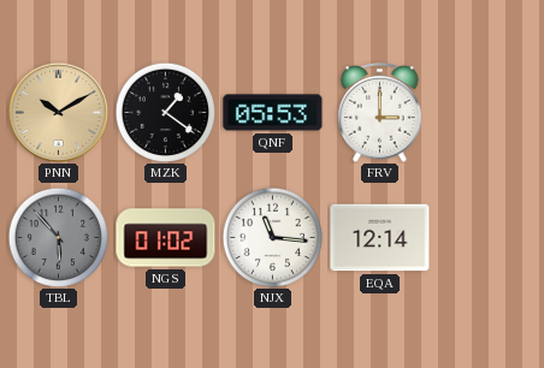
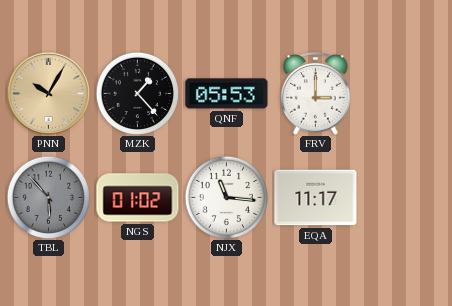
PNN: 10:10 -> 10:05 (48, 93)
MZK: 1:21 -> 1:23 (137, 93)
EQA: 12:14 -> 11:17 (316, 198)
